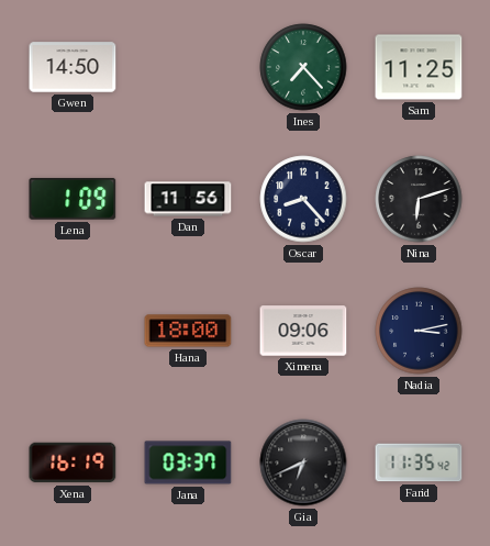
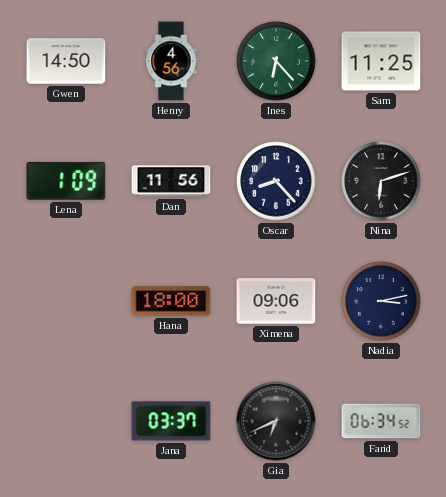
Henry: none -> 4:56 (171, 61)
Ines: 7:23 -> 6:23 (276, 61)
Xena: 16:19 -> none (73, 463)
Farid: 11:35 -> 06:34 (381, 421)
